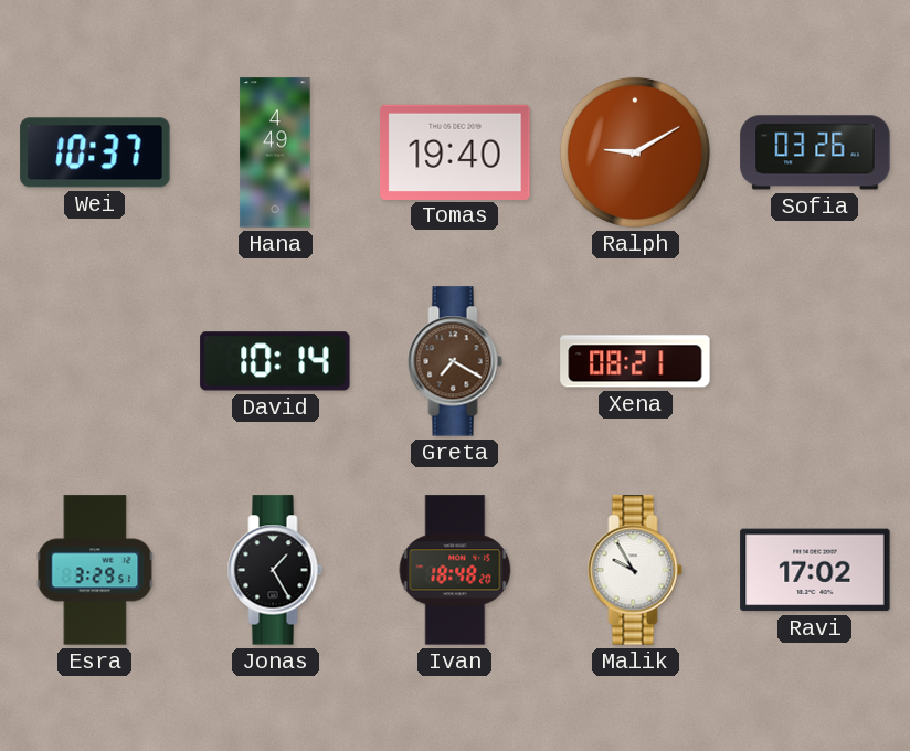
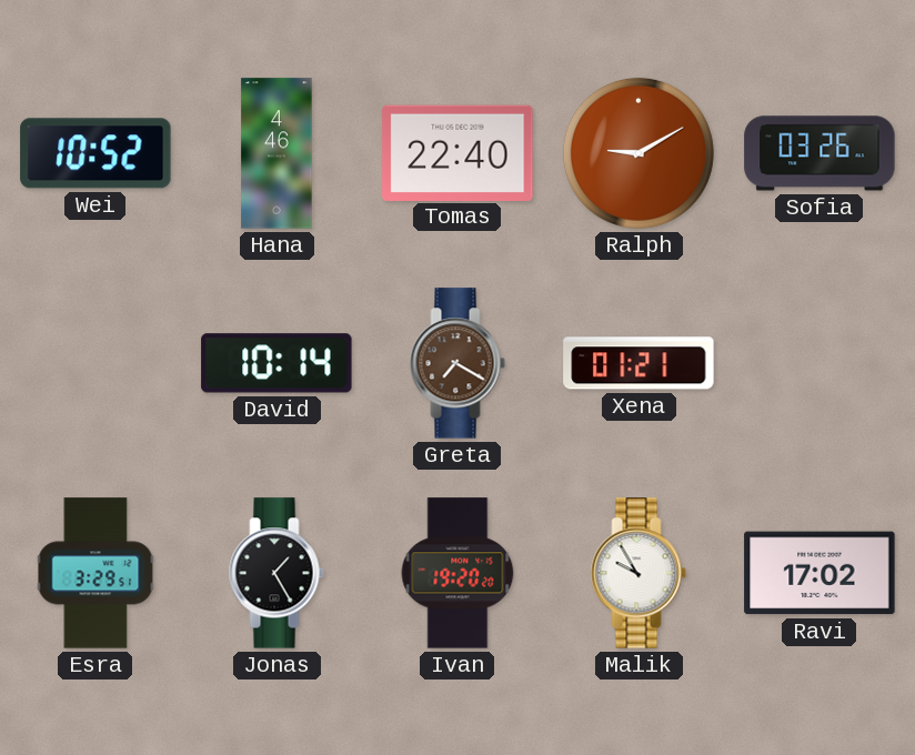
Wei: 10:37 -> 10:52 (95, 153)
Hana: 4:49 -> 4:46 (276, 153)
Tomas: 19:40 -> 22:40 (457, 152)
Xena: 08:21 -> 01:21 (639, 363)
Ivan: 18:48 -> 19:20 (457, 573)
